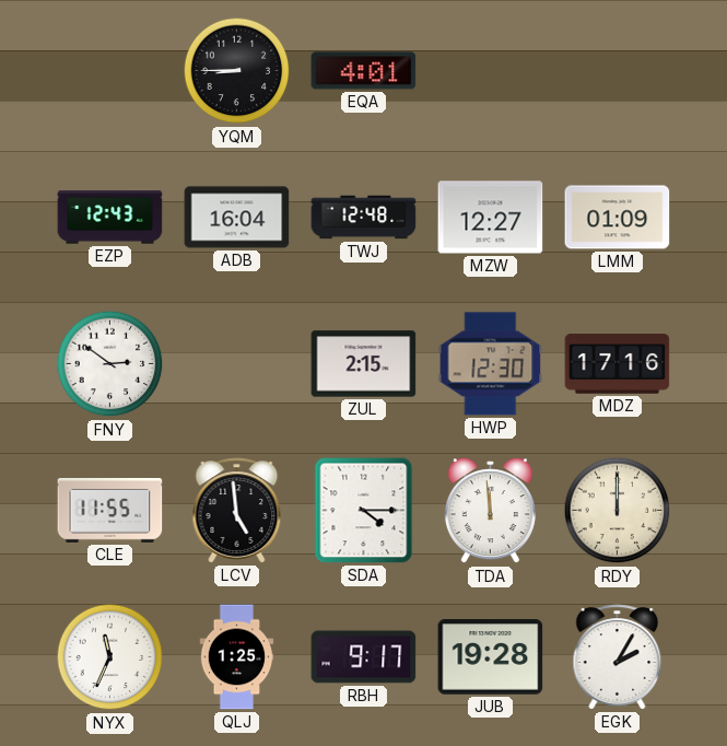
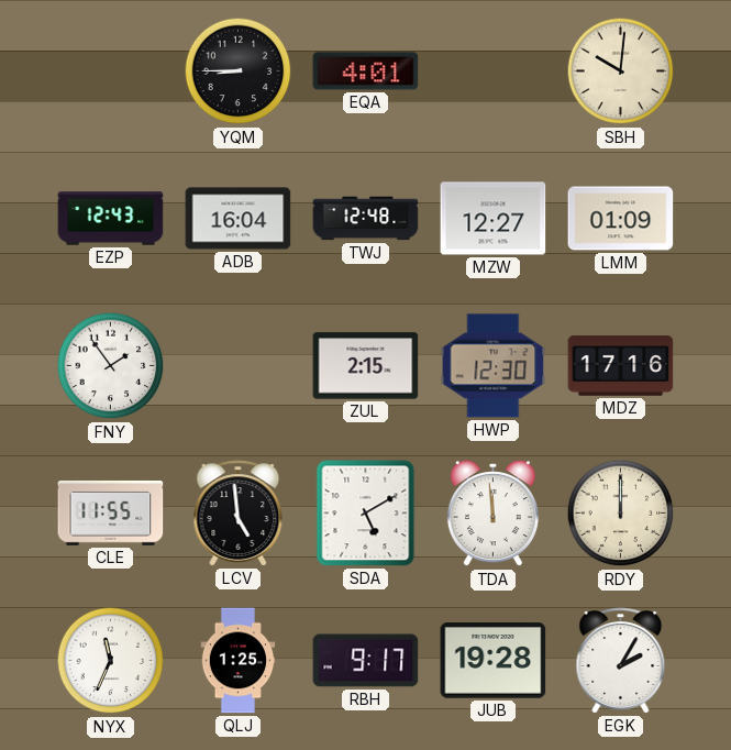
SBH: none -> 10:01 (621, 71)
FNY: 2:51 -> 1:54 (111, 366)
SDA: 4:15 -> 5:10 (366, 514)
